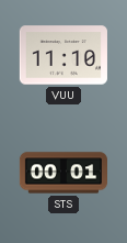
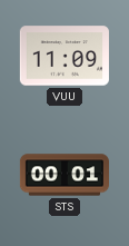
VUU: 11:10 -> 11:09 (64, 56)
